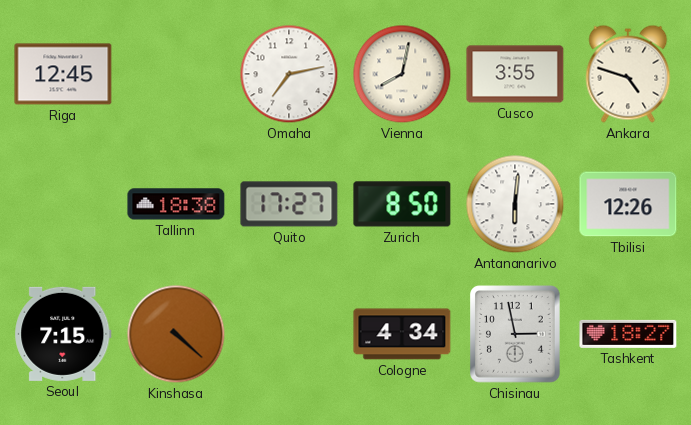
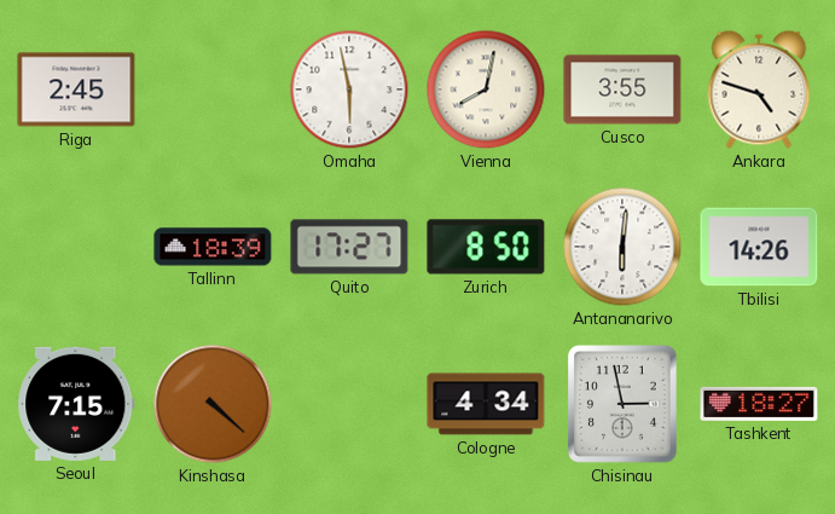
Riga: 12:45 -> 2:45 (76, 89)
Omaha: 7:13 -> 5:58 (349, 89)
Tallinn: 18:38 -> 18:39 (213, 247)
Tbilisi: 12:26 -> 14:26 (759, 247)
